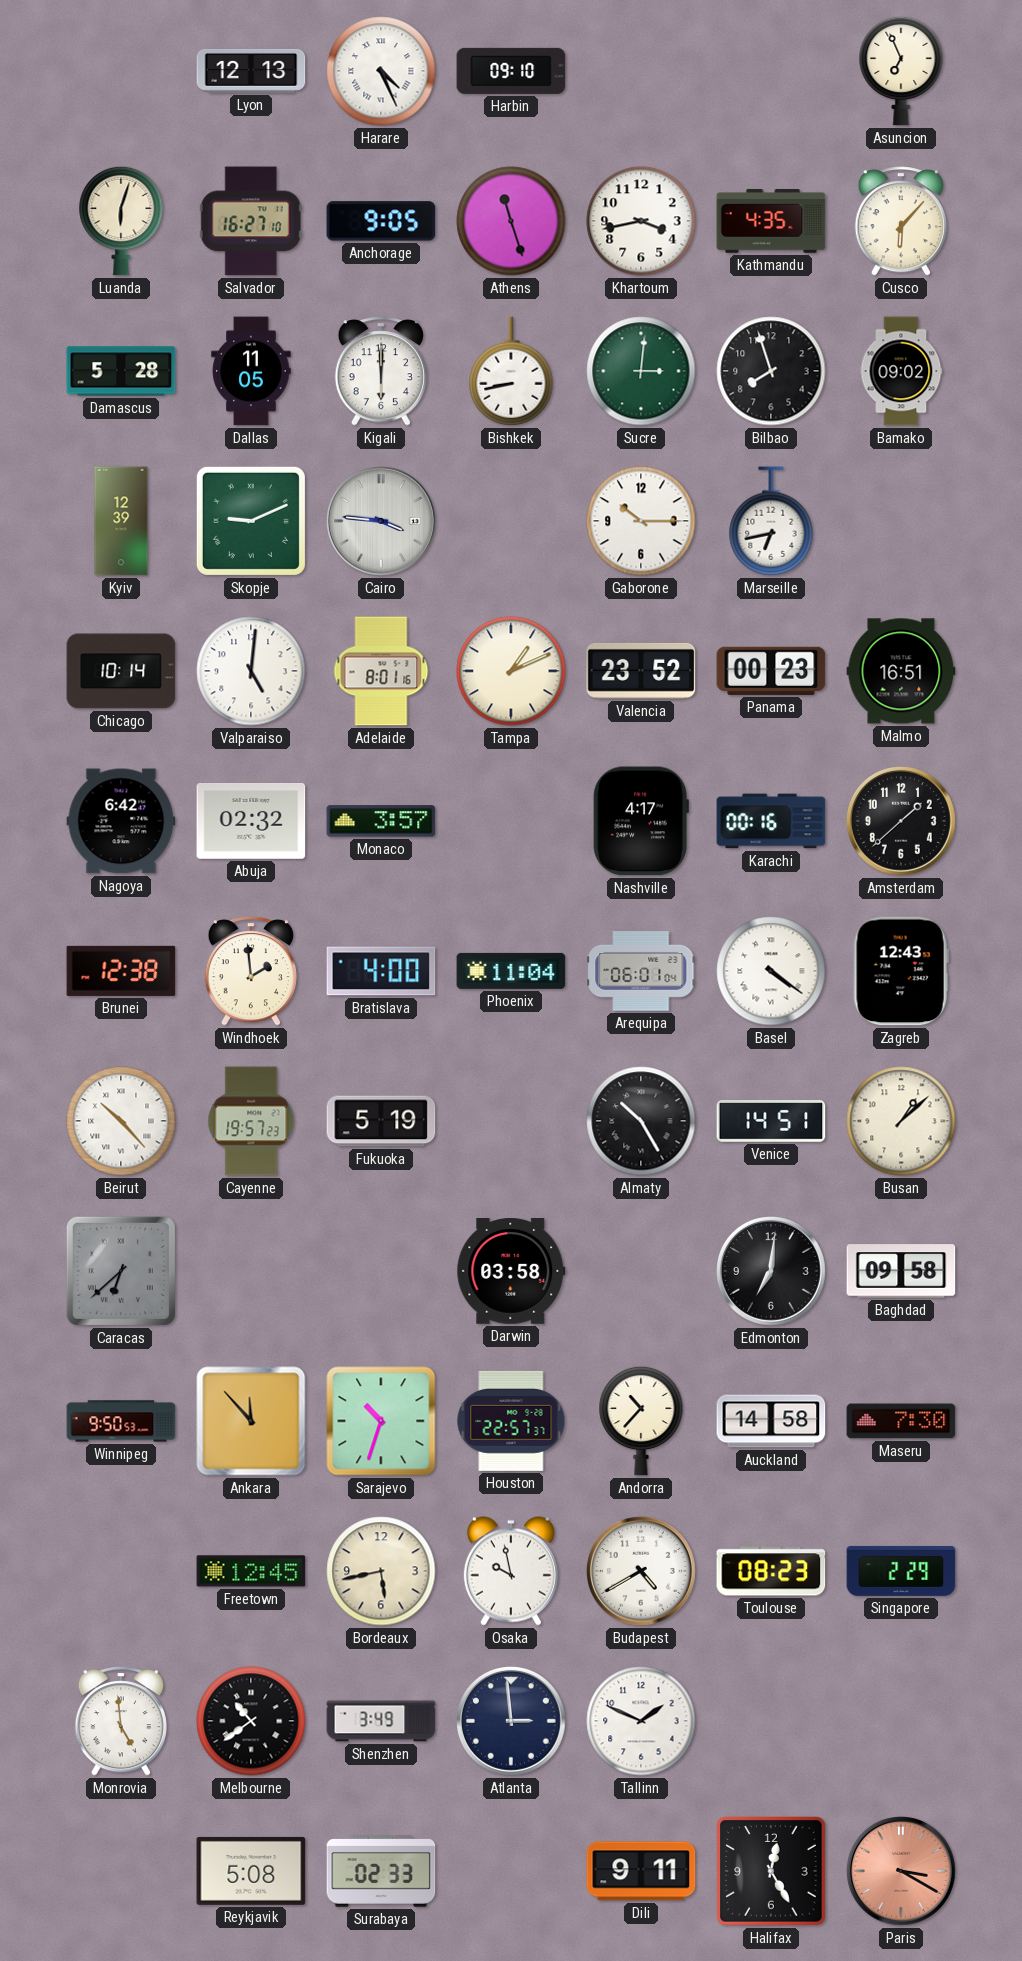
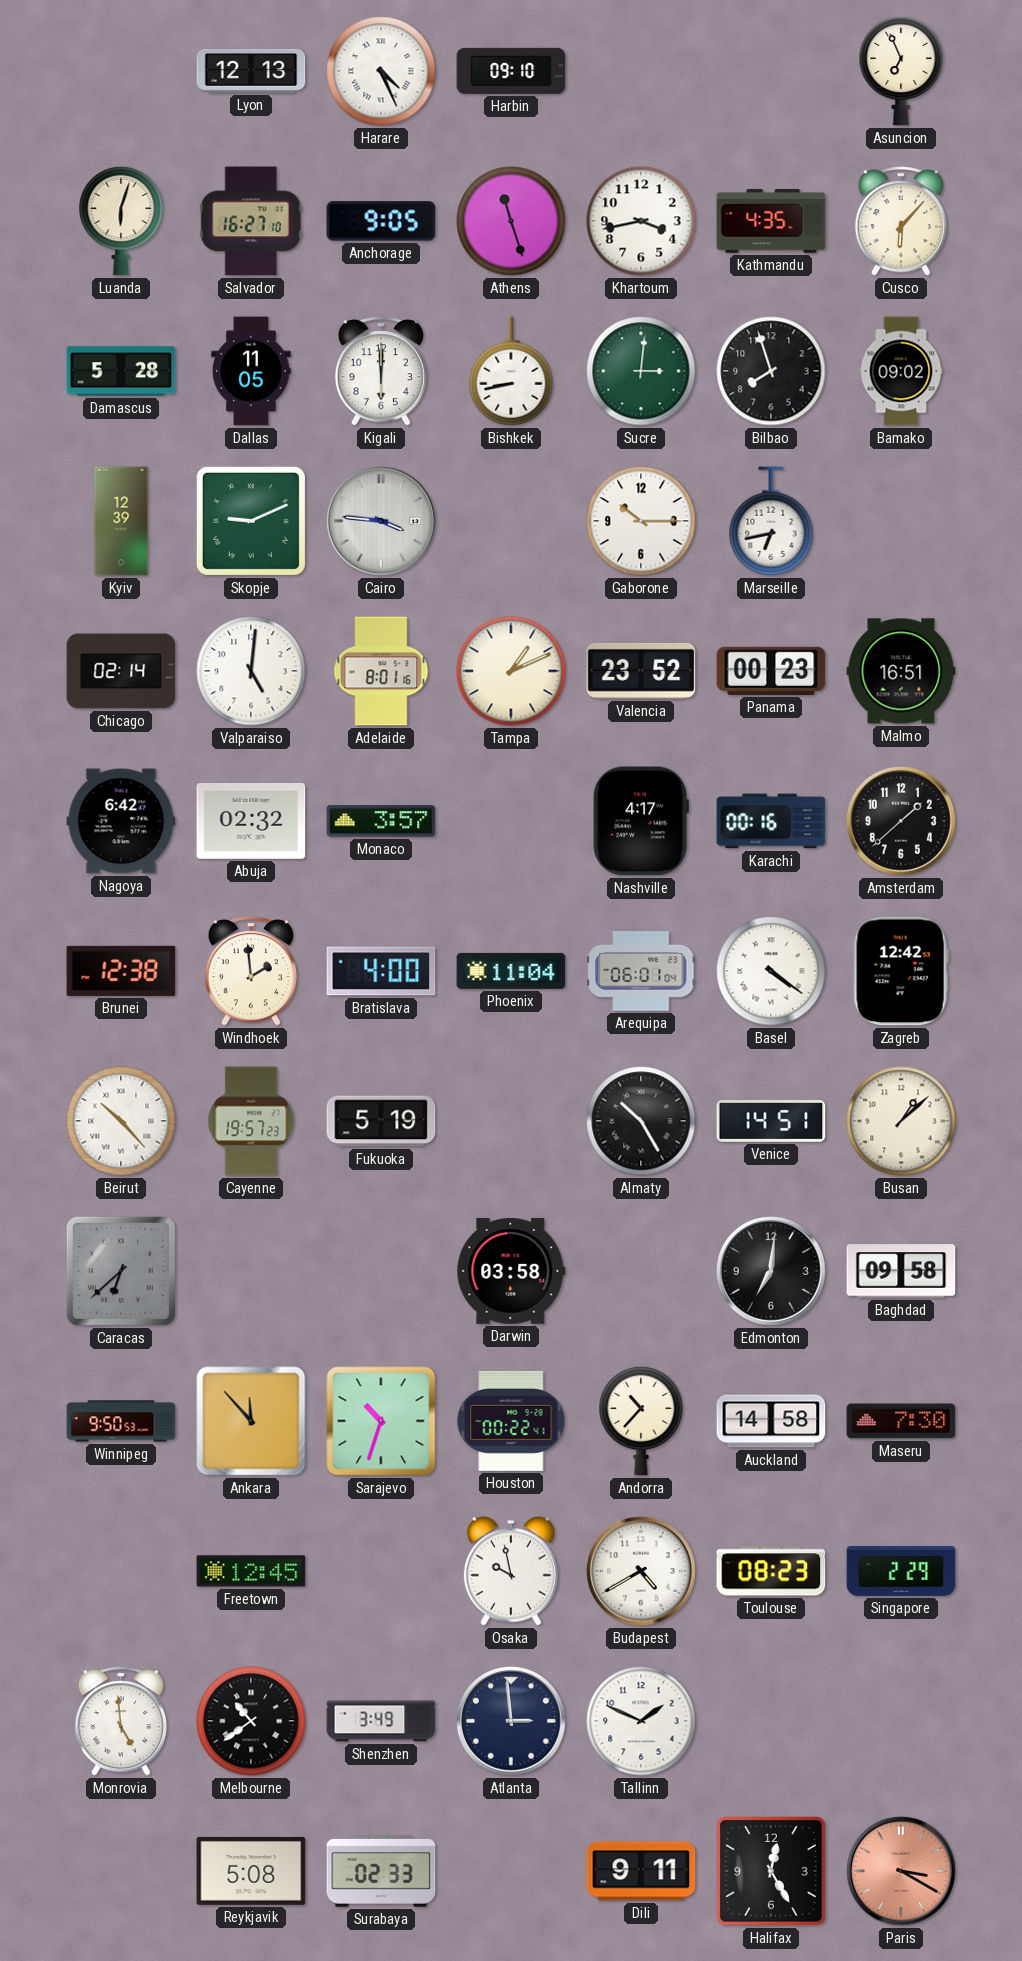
Chicago: 10:14 -> 02:14 (121, 671)
Zagreb: 12:43 -> 12:42 (901, 971)
Houston: 22:57 -> 00:22 (511, 1421)
Bordeaux: 5:43 -> none (381, 1571)
